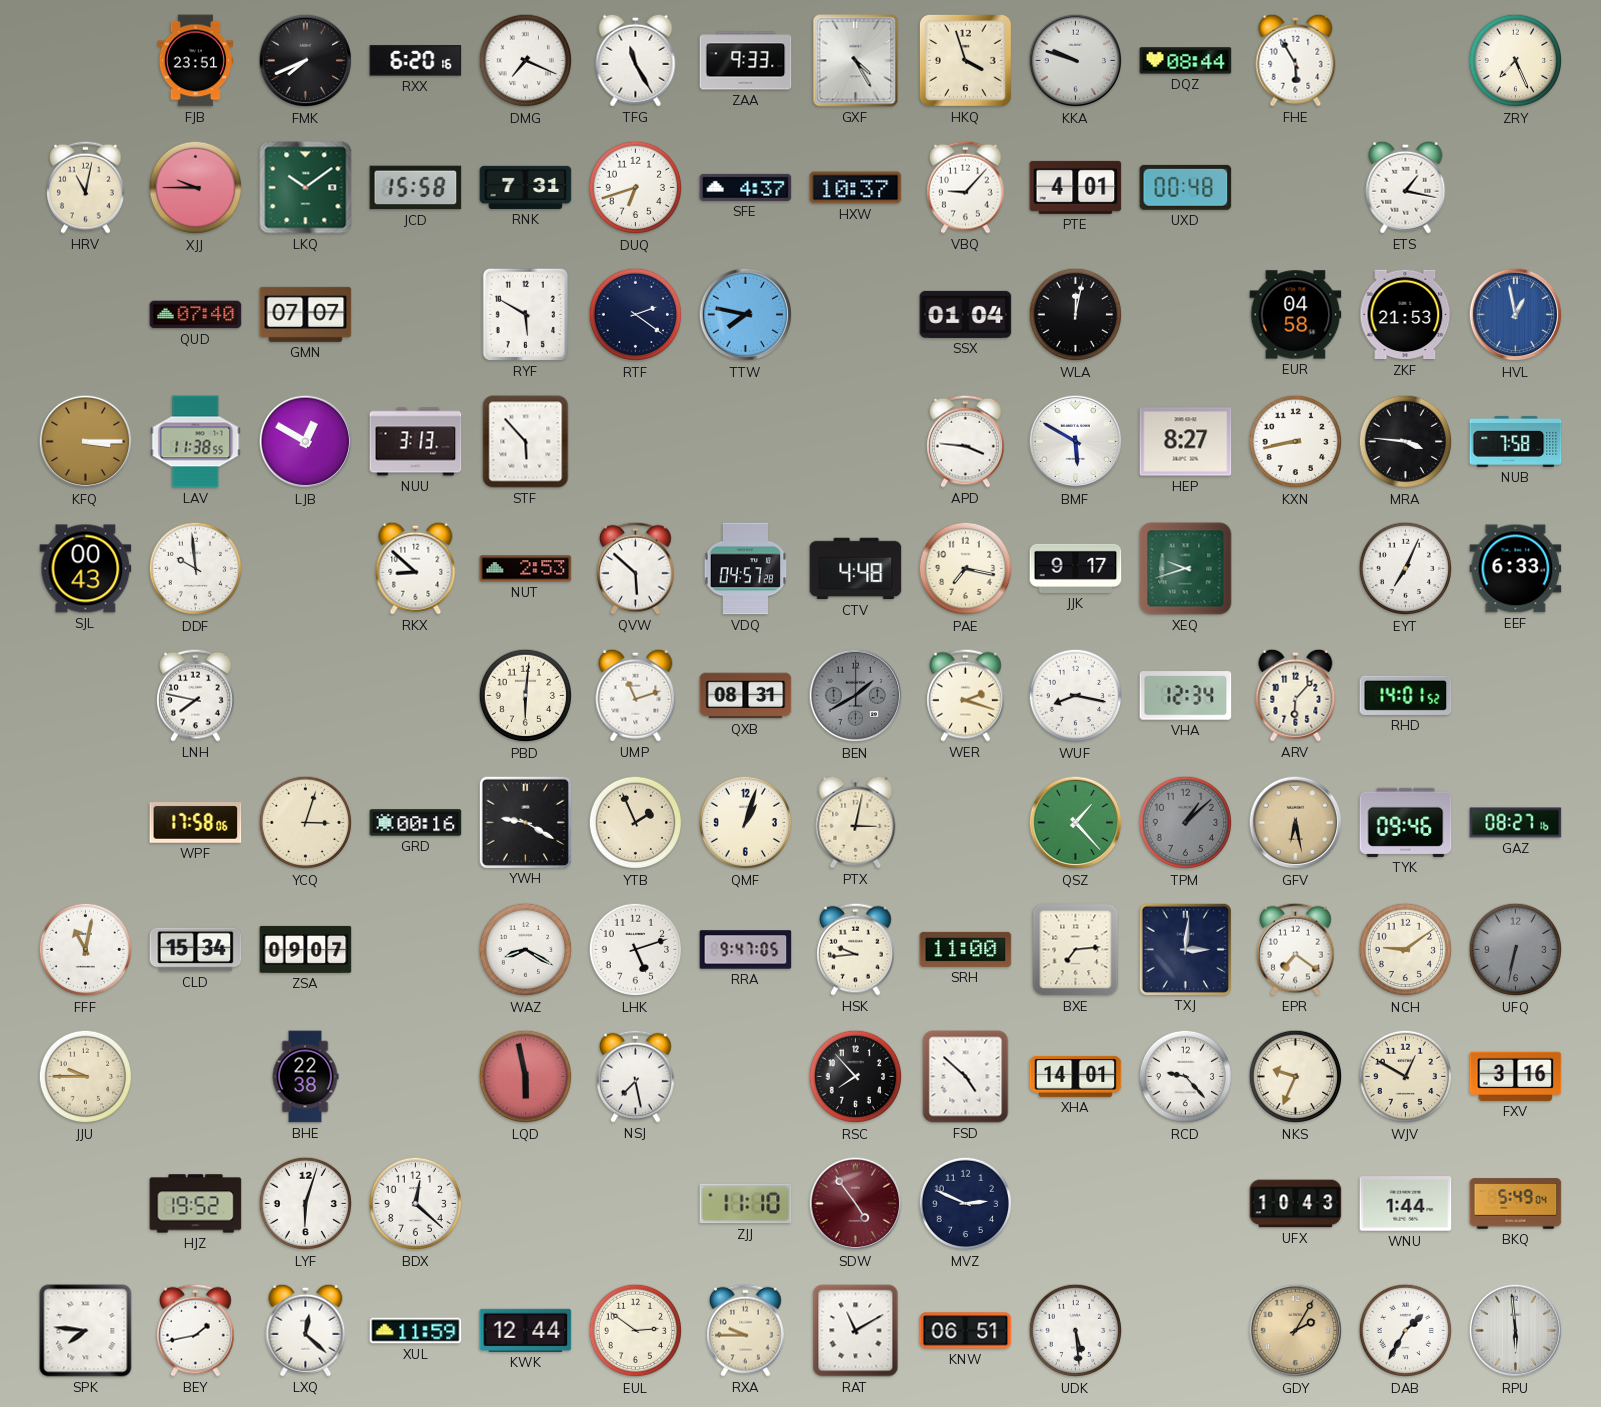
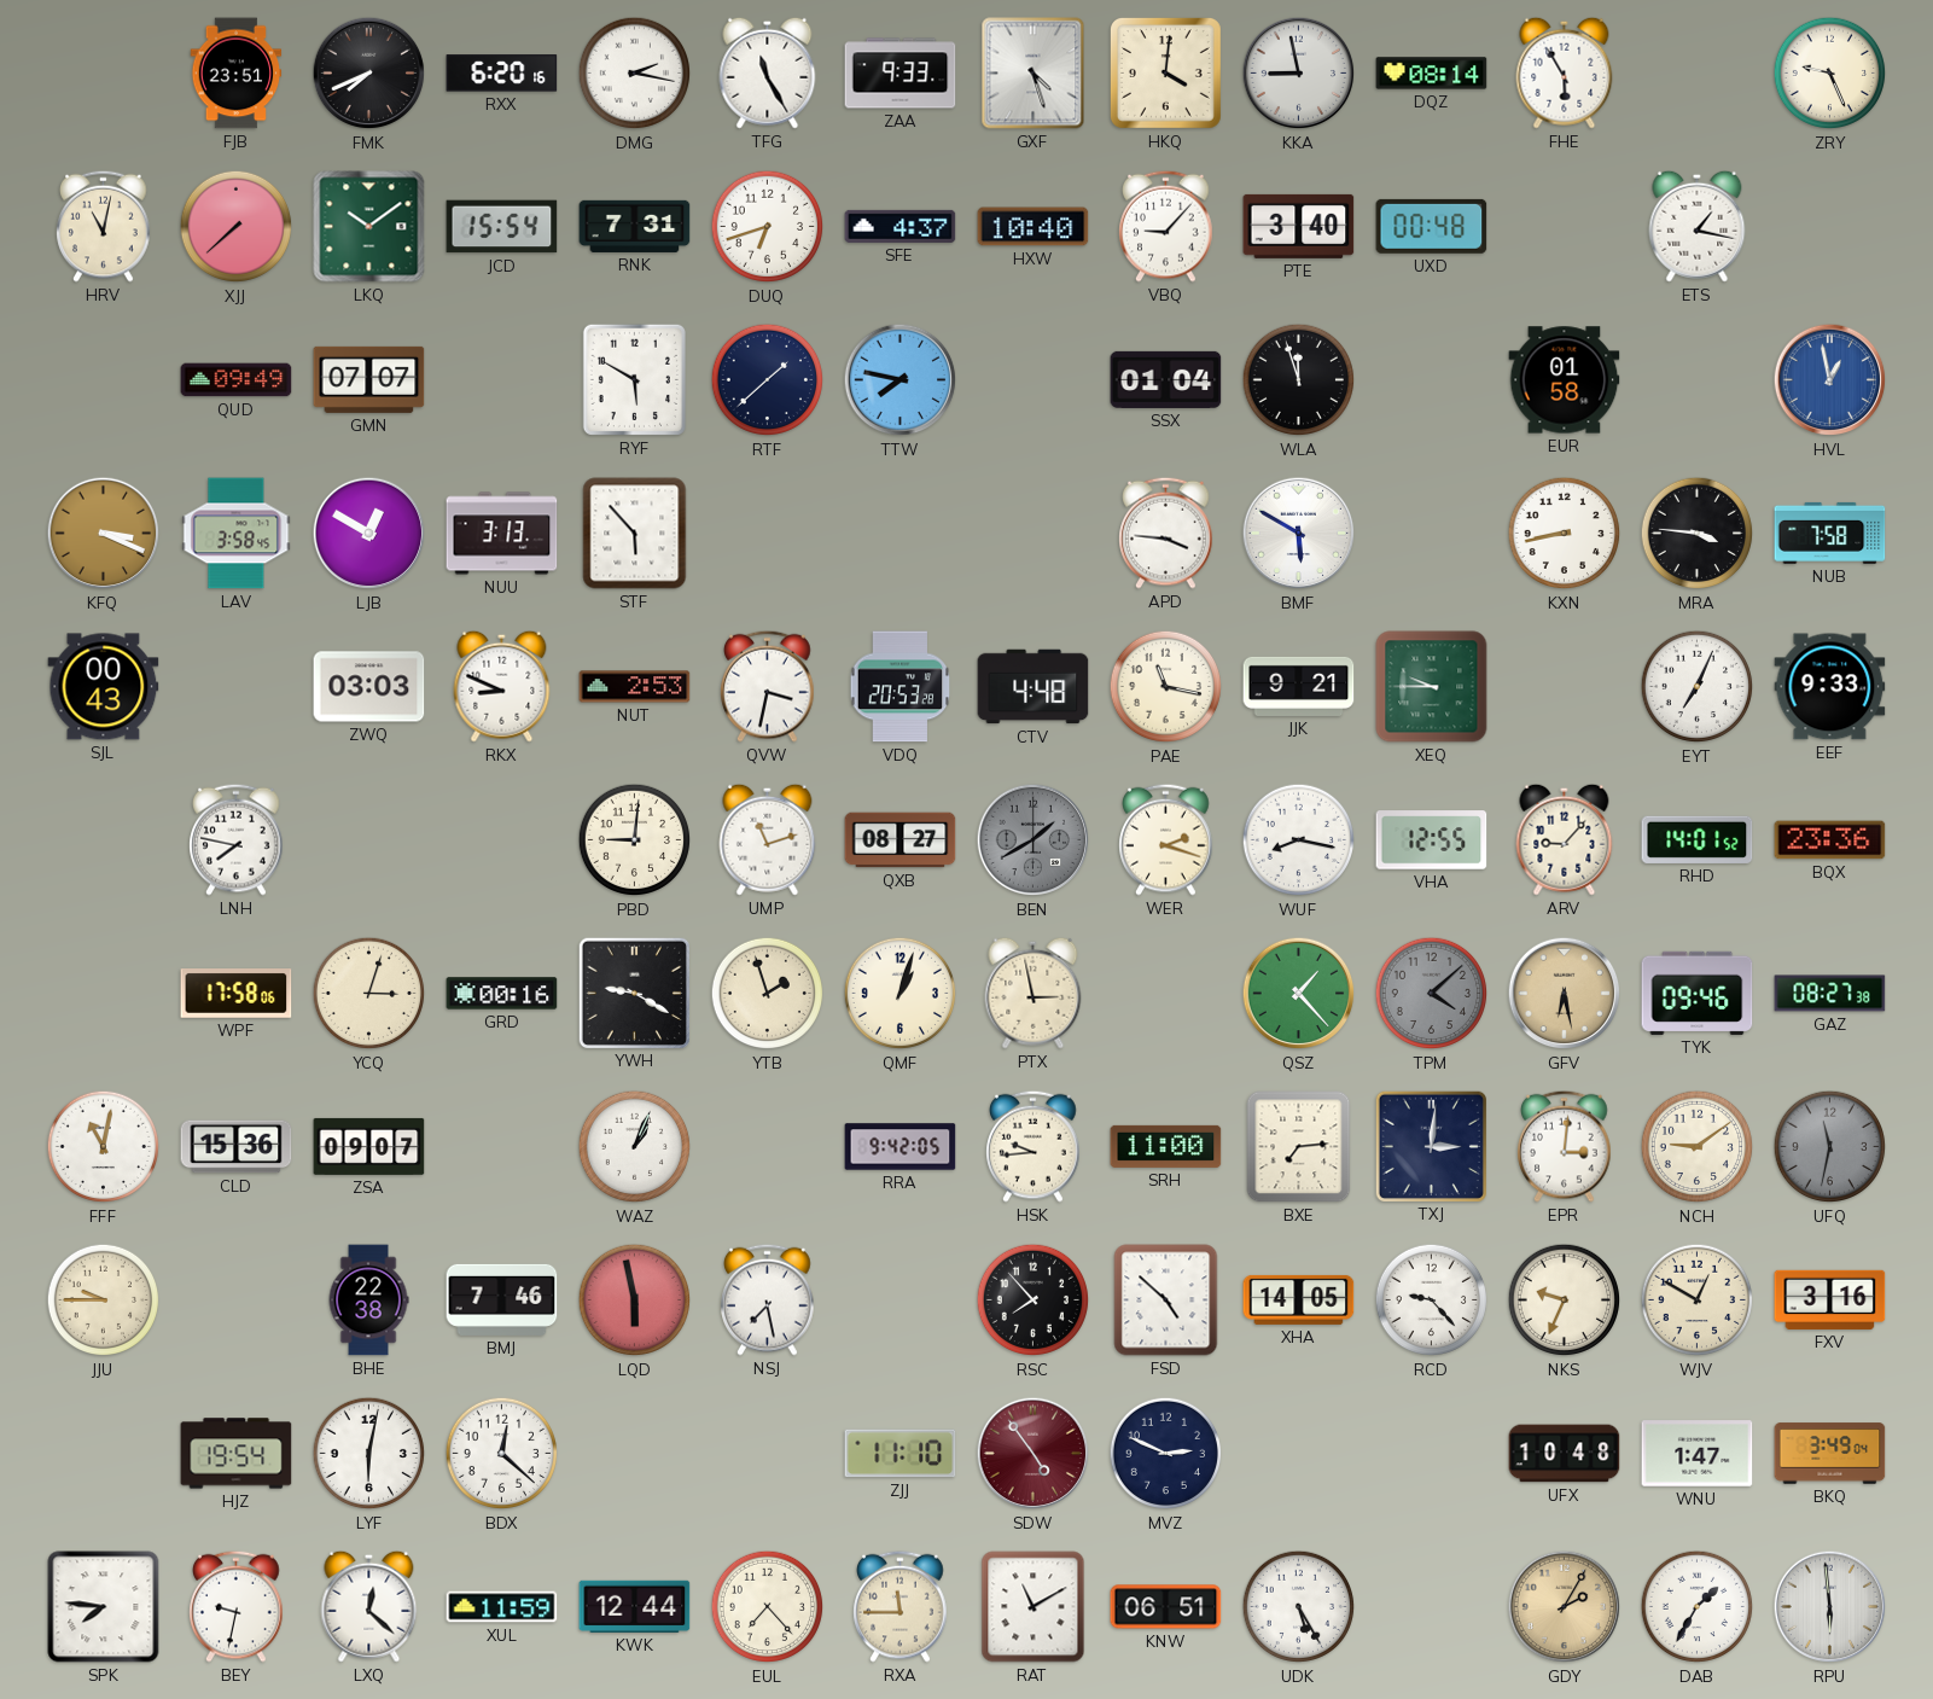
DMG: 7:19 -> 2:17 (635, 74)
GXF: 4:25 -> 4:27 (1034, 74)
HKQ: 3:57 -> 4:01 (1165, 72)
KKA: 9:48 -> 8:58 (1299, 74)
DQZ: 08:44 -> 08:14 (1432, 74)
ZRY: 7:26 -> 9:26 (1830, 74)
XJJ: 9:45 -> 7:38 (237, 227)
JCD: 15:58 -> 15:54 (502, 227)
HXW: 10:37 -> 10:40 (1034, 227)
PTE: 4:01 -> 3:40 (1299, 226)
QUD: 07:40 -> 09:49 (237, 380)
RTF: 2:21 -> 1:38 (768, 380)
WLA: 12:02 -> 11:57 (1299, 380)
EUR: 04:58 -> 01:58 (1565, 380)
ZKF: 21:53 -> none (1406, 315)
KFQ: 3:15 -> 3:19 (104, 534)
LAV: 11:38 -> 3:58 (237, 534)
HEP: 8:27 -> none (1186, 442)
DDF: 9:59 -> none (196, 569)
ZWQ: none -> 03:03 (369, 687)
RKX: 8:52 -> 8:49 (502, 686)
QVW: 5:52 -> 3:32 (768, 686)
VDQ: 04:57 -> 20:53 (901, 687)
PAE: 7:17 -> 11:17 (1166, 687)
JJK: 9:17 -> 9:21 (1299, 686)
XEQ: 9:42 -> 9:45 (1432, 687)
EEF: 6:33 -> 9:33 (1830, 687)
PBD: 6:01 -> 9:01 (635, 840)
QXB: 08:31 -> 08:27 (901, 840)
VHA: 12:34 -> 12:55 (1432, 840)
ARV: 6:07 -> 9:07 (1565, 839)
BQX: none -> 23:36 (1830, 840)
YTB: 1:56 -> 1:57 (768, 994)
PTX: 3:02 -> 2:58 (1034, 993)
TPM: 1:08 -> 4:08 (1432, 994)
GAZ: 08:27:16 -> 08:27:38 (1830, 994)
CLD: 15:34 -> 15:36 (237, 1147)
WAZ: 8:20 -> 1:04 (635, 1147)
LHK: 5:12 -> none (636, 950)
RRA: 9:47 -> 9:42 (901, 1147)
EPR: 7:21 -> 3:01 (1565, 1146)
UFQ: 6:32 -> 11:32 (1830, 1147)
BMJ: none -> 7:46 (502, 1299)
XHA: 14:01 -> 14:05 (1299, 1299)
HJZ: 19:52 -> 19:54 (237, 1454)
LYF: 6:03 -> 6:02 (369, 1454)
UFX: 10:43 -> 10:48 (1565, 1454)
WNU: 1:44 -> 1:47 (1698, 1454)
BKQ: 5:49 -> 3:49 (1830, 1454)
BEY: 1:43 -> 9:32 (237, 1606)
EUL: 2:51 -> 7:23 (768, 1607)
RXA: 9:45 -> 11:45 (901, 1606)
UDK: 5:29 -> 5:25 (1299, 1607)
